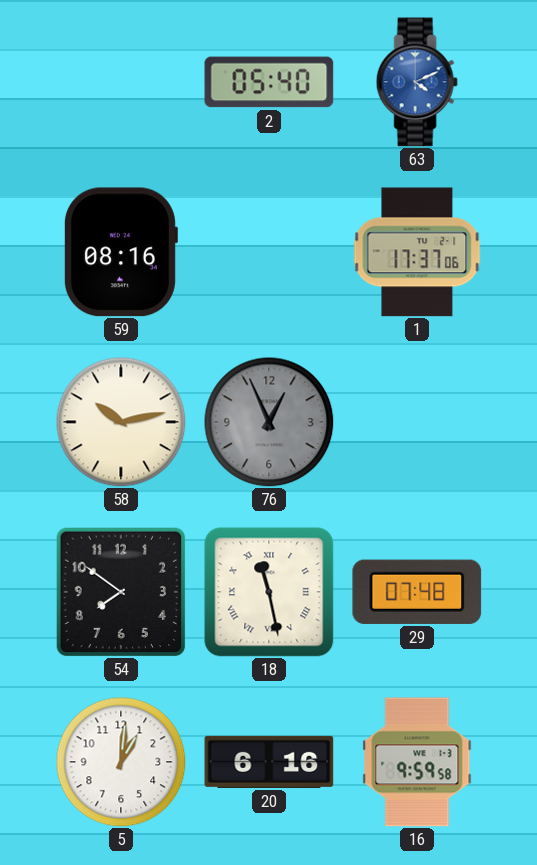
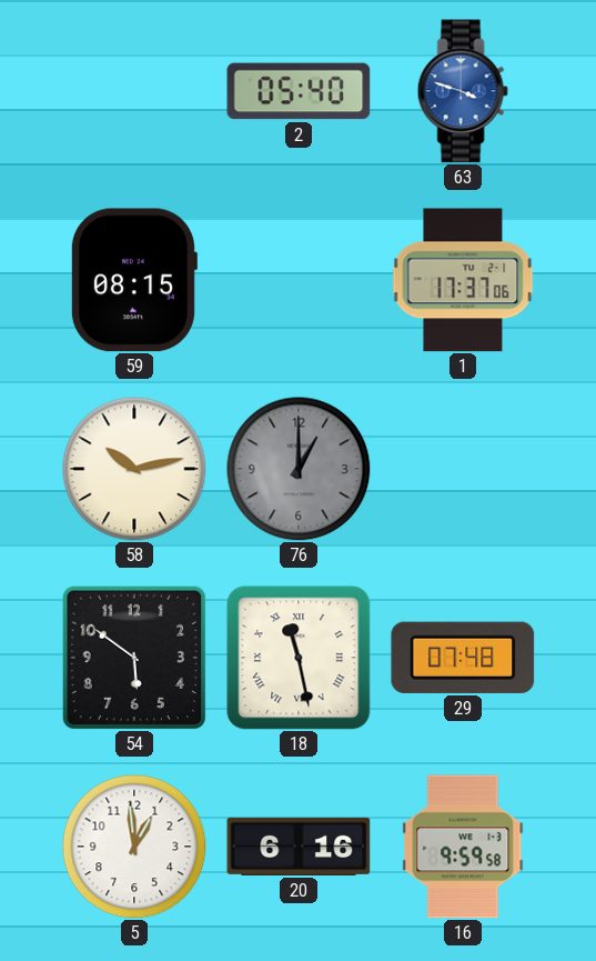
63: 4:11 -> 3:48 (463, 91)
59: 08:16 -> 08:15 (133, 280)
76: 12:56 -> 1:00 (299, 469)
54: 7:51 -> 5:51 (134, 658)
5: 1:01 -> 12:59 (134, 847)
